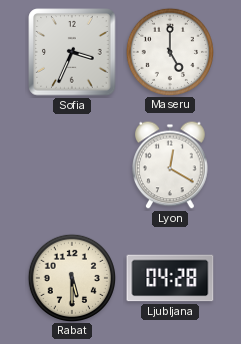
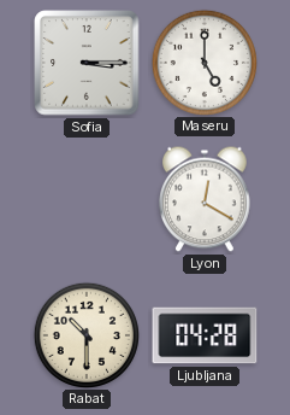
Sofia: 3:34 -> 3:15 (87, 63)
Rabat: 5:30 -> 10:30 (85, 334)
